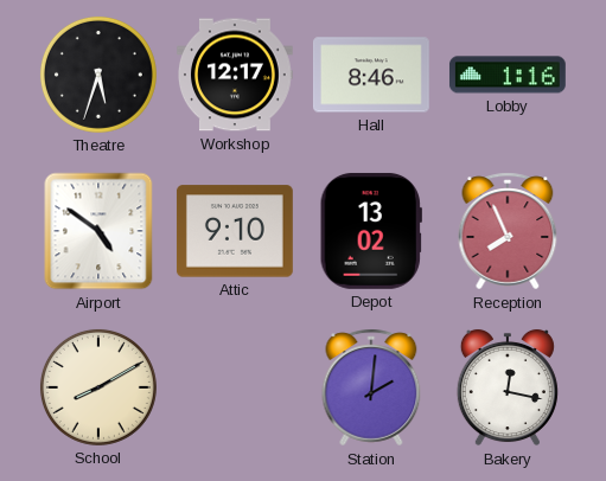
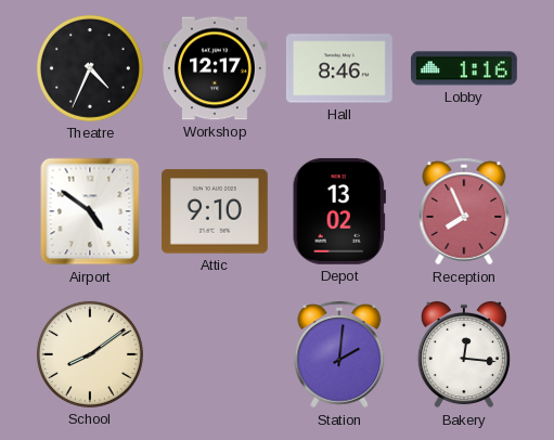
Theatre: 5:33 -> 4:34 (90, 68)
School: 8:10 -> 8:09 (90, 354)
Bakery: 12:17 -> 12:16 (464, 354)
